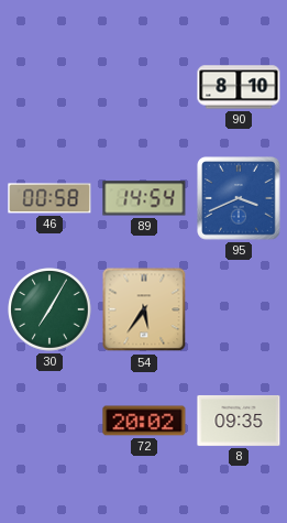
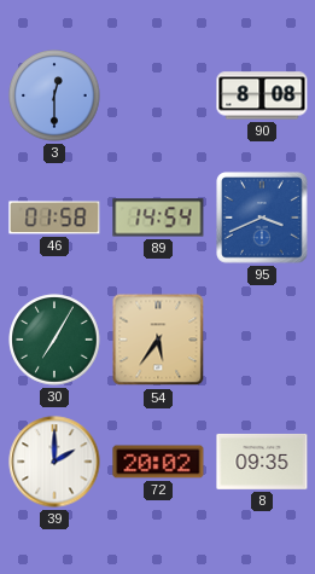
3: none -> 12:30 (54, 95)
90: 8:10 -> 8:08 (262, 95)
46: 00:58 -> 01:58 (54, 218)
39: none -> 2:00 (54, 462)
